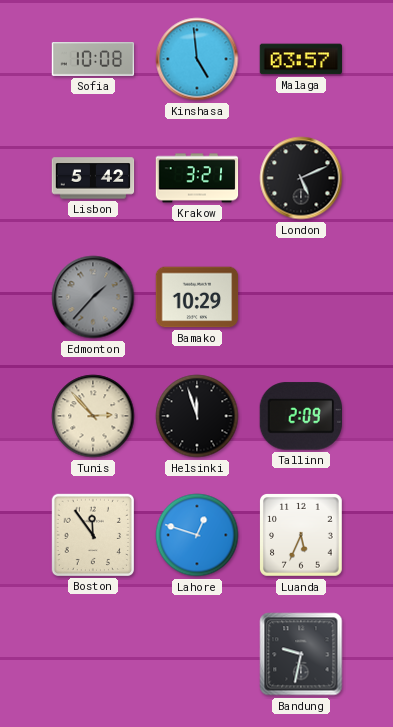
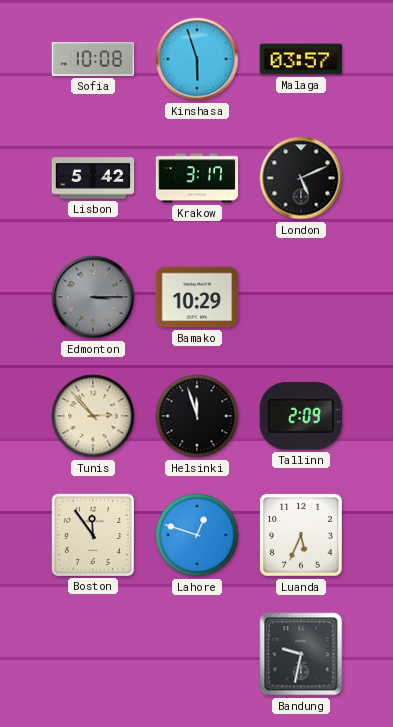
Kinshasa: 4:59 -> 5:57 (197, 59)
Krakow: 3:21 -> 3:17 (197, 178)
Edmonton: 1:37 -> 3:15 (93, 297)
